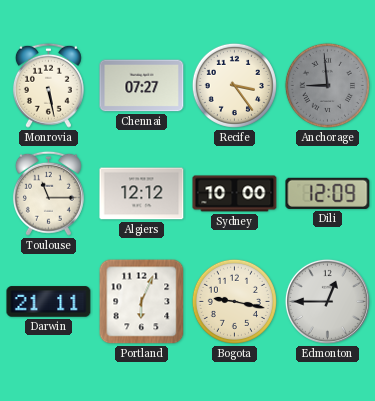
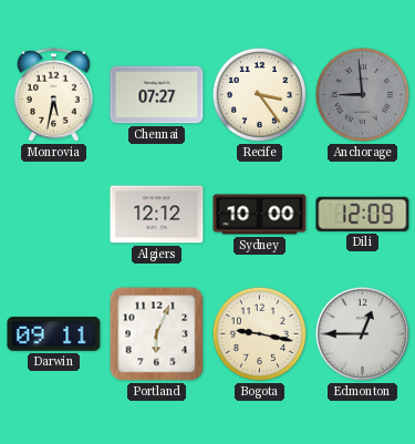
Monrovia: 5:28 -> 5:32 (53, 94)
Toulouse: 11:15 -> none (48, 193)
Darwin: 21:11 -> 09:11 (54, 334)
